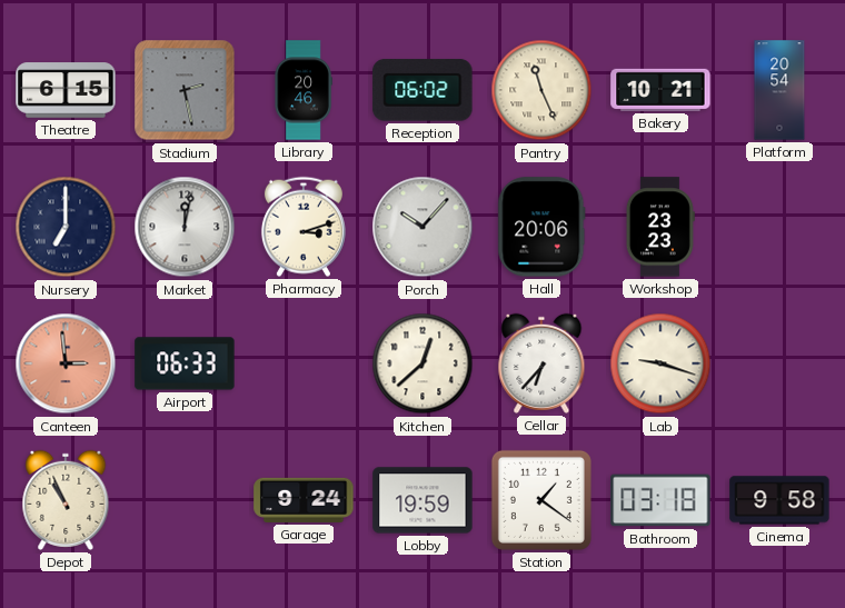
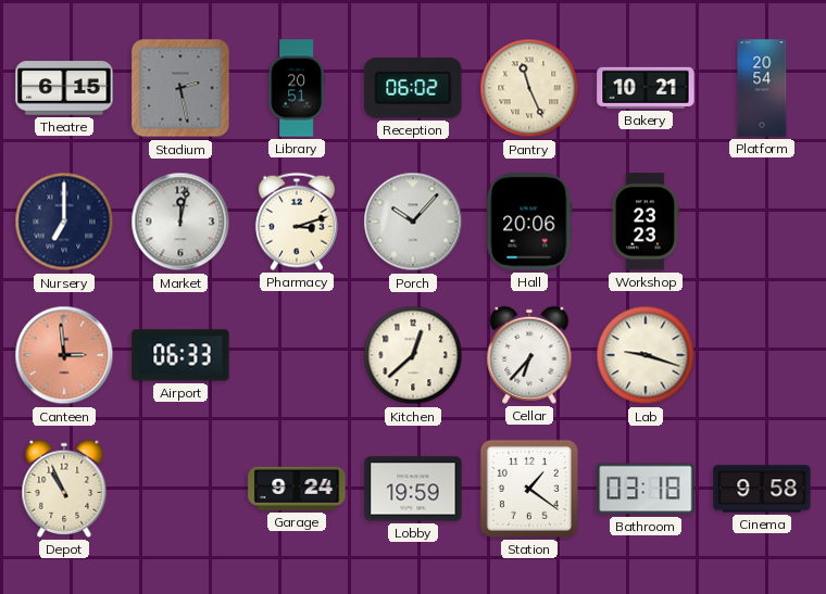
Library: 20:46 -> 20:51 (297, 88)
